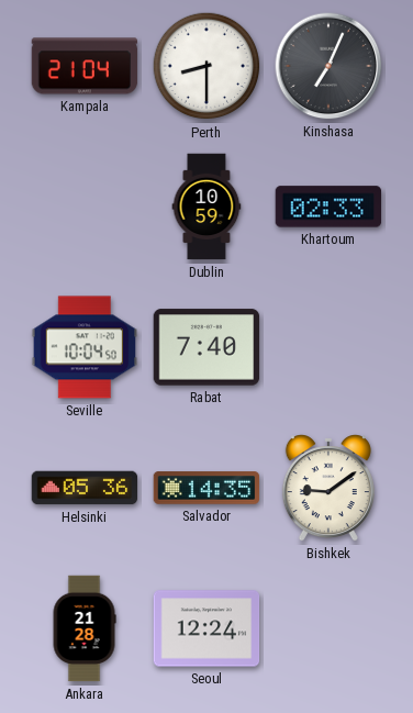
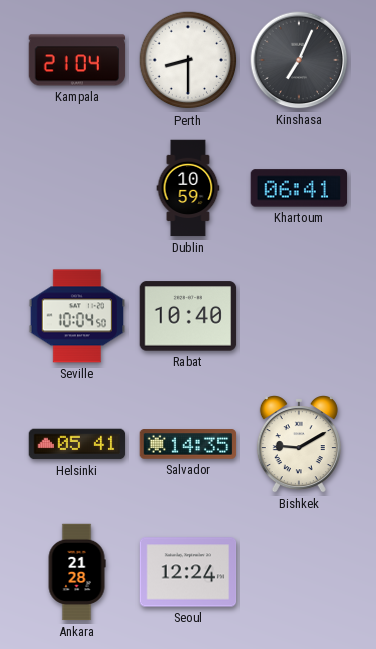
Khartoum: 02:33 -> 06:41 (299, 188)
Rabat: 7:40 -> 10:40 (188, 316)
Helsinki: 05:36 -> 05:41 (77, 444)
Bishkek: 9:09 -> 9:10 (299, 444)
